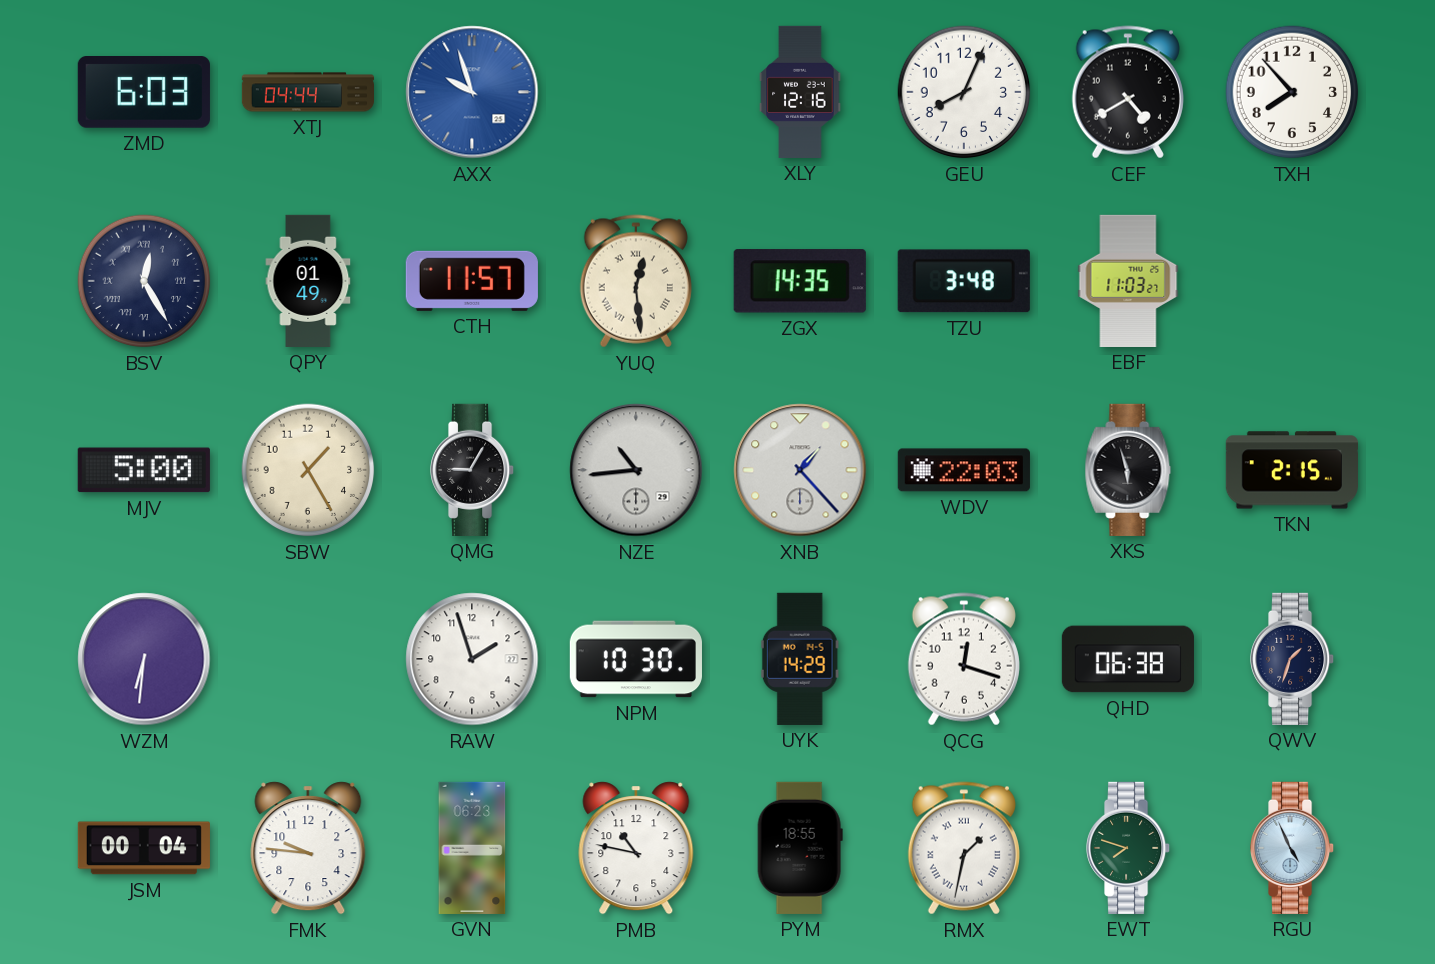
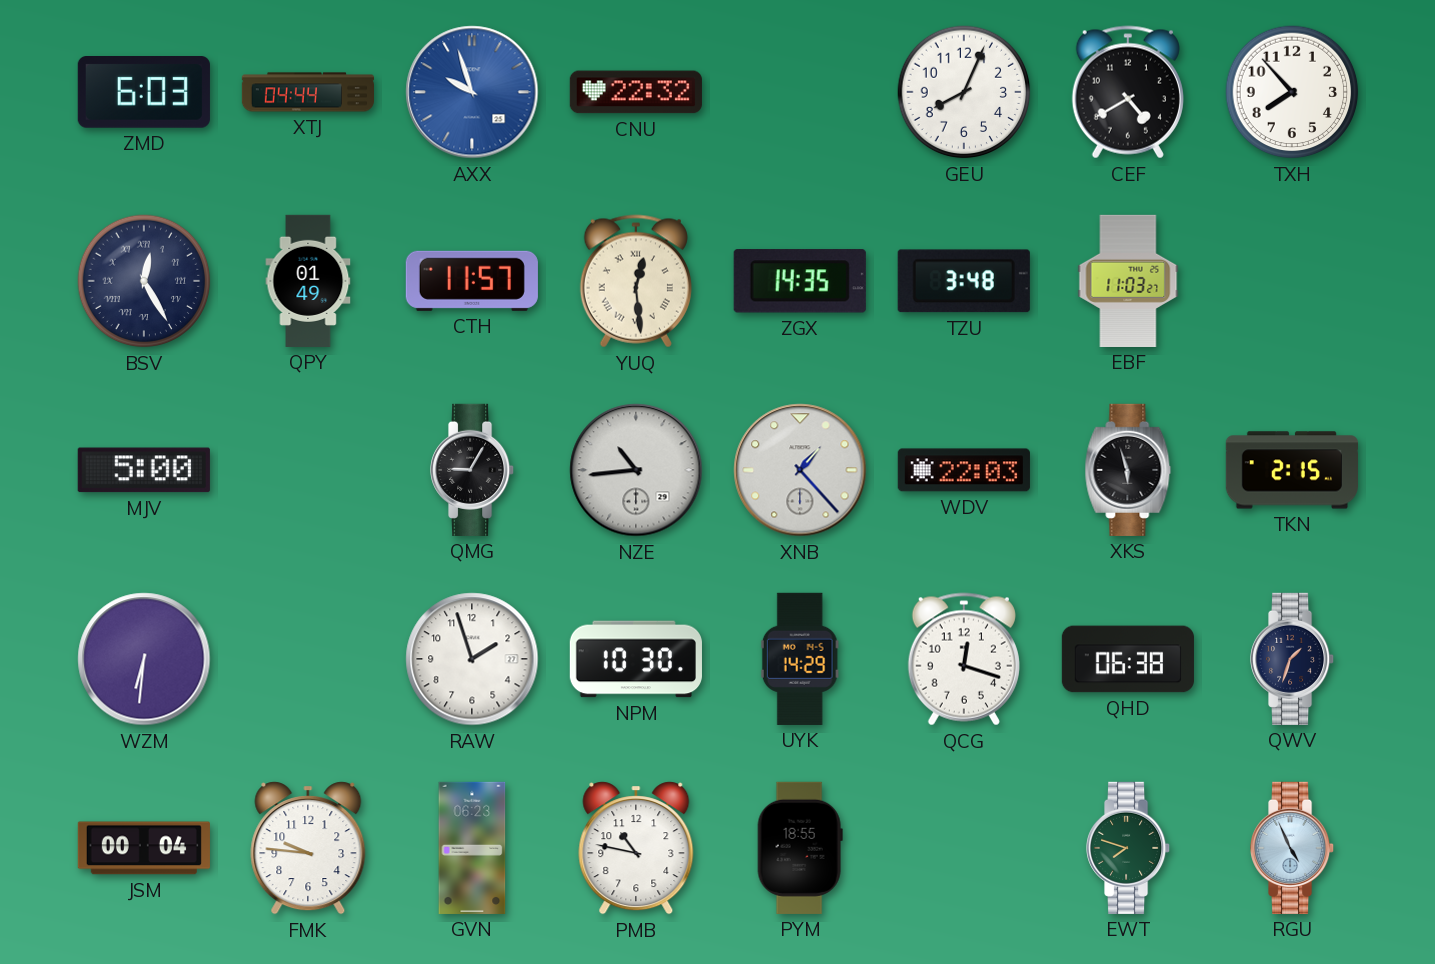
CNU: none -> 22:32 (636, 92)
XLY: 12:16 -> none (800, 92)
SBW: 1:25 -> none (308, 470)
RMX: 1:32 -> none (964, 848)
